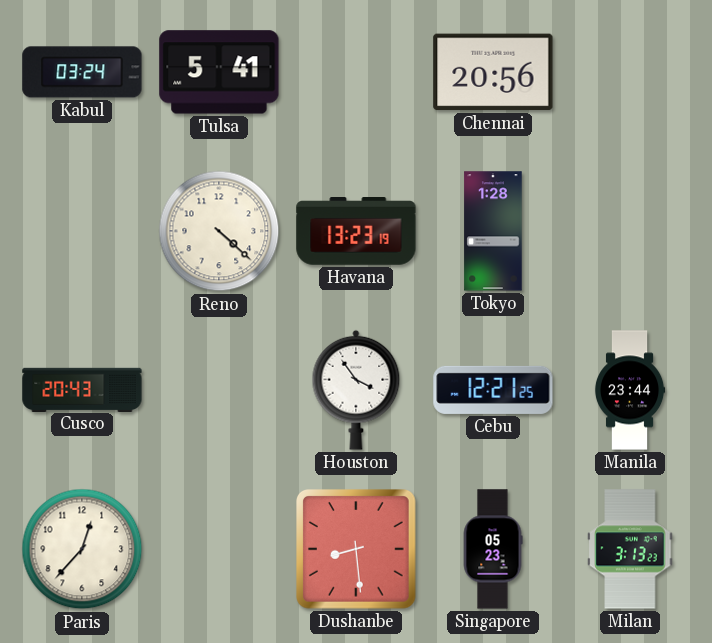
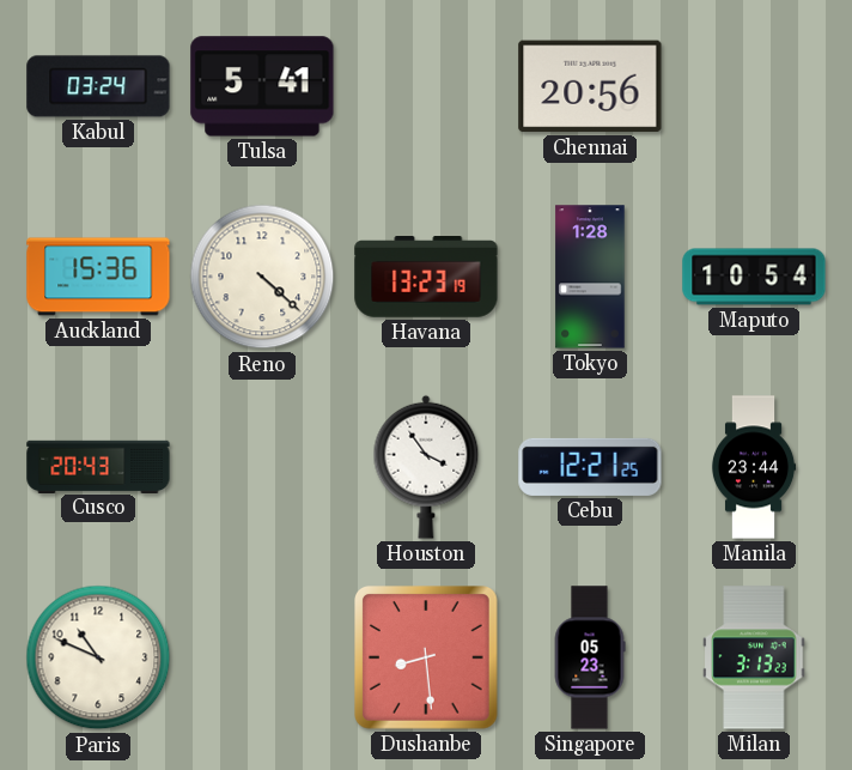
Auckland: none -> 15:36 (98, 277)
Maputo: none -> 10:54 (754, 277)
Paris: 12:37 -> 10:49 (98, 657)
